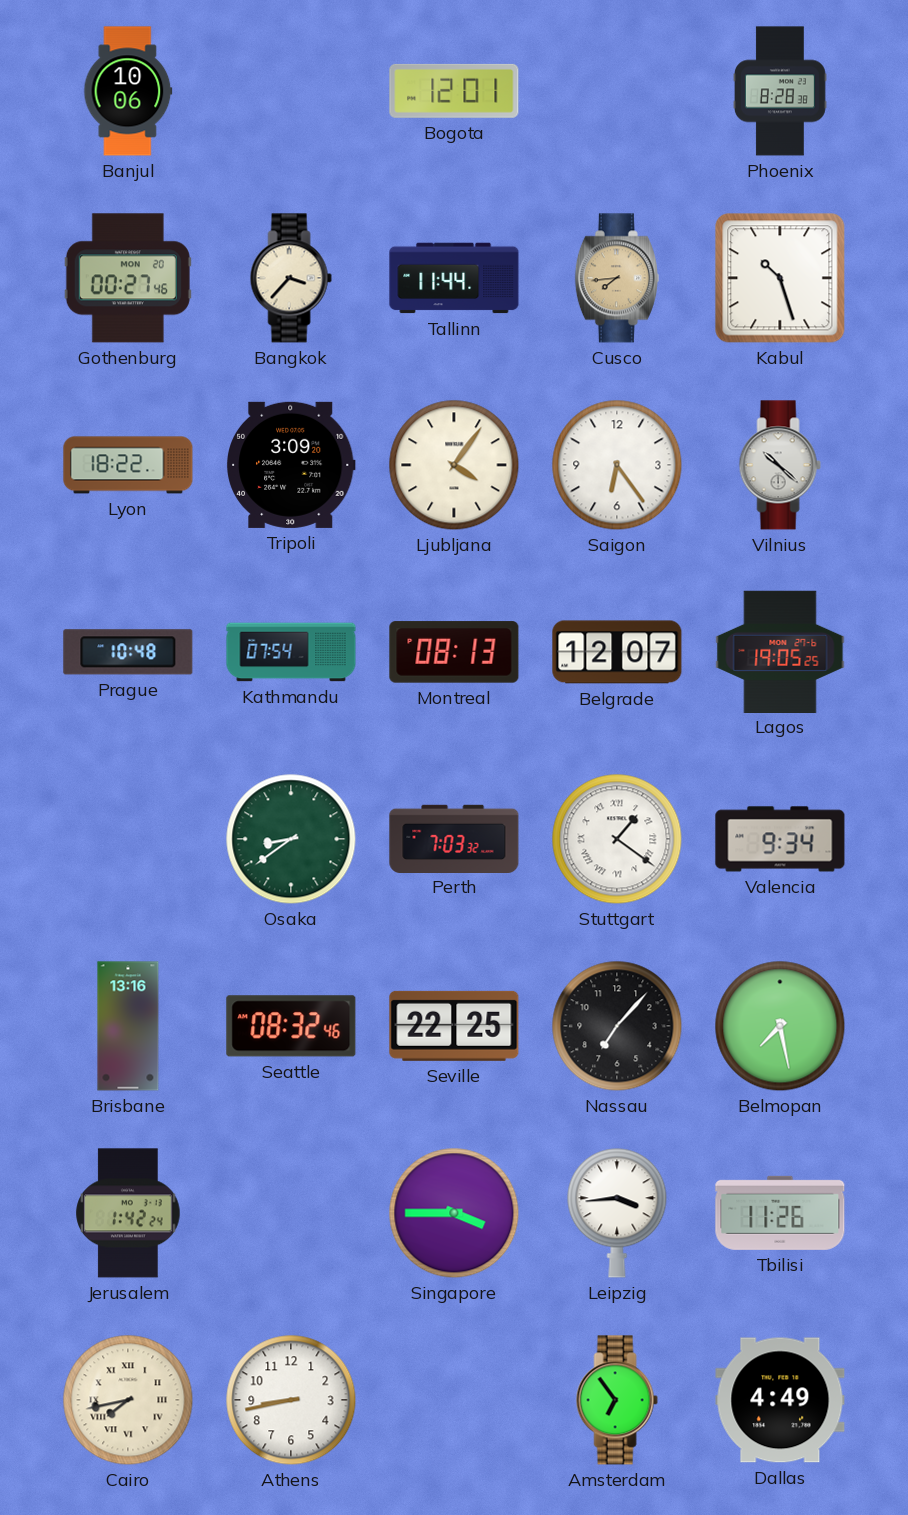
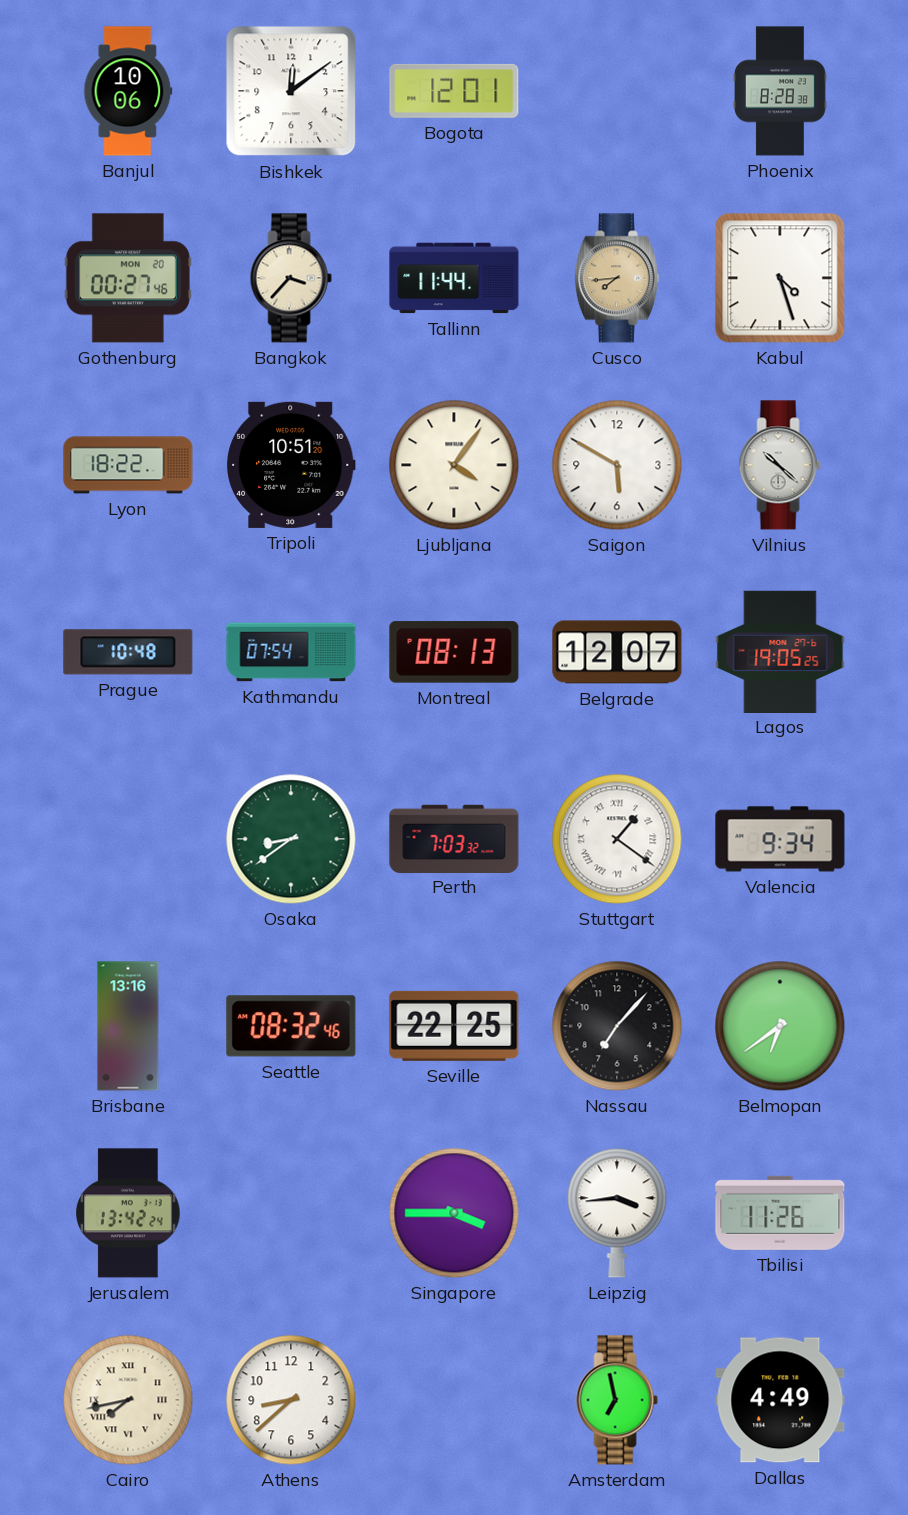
Bishkek: none -> 12:09 (291, 91)
Kabul: 10:27 -> 4:27 (780, 278)
Tripoli: 3:09 -> 10:51 (291, 465)
Saigon: 6:24 -> 5:50 (617, 465)
Belmopan: 7:28 -> 6:39 (780, 1026)
Jerusalem: 1:42 -> 13:42 (128, 1213)
Athens: 8:43 -> 8:38 (291, 1400)
Amsterdam: 6:54 -> 6:58 (617, 1400)
